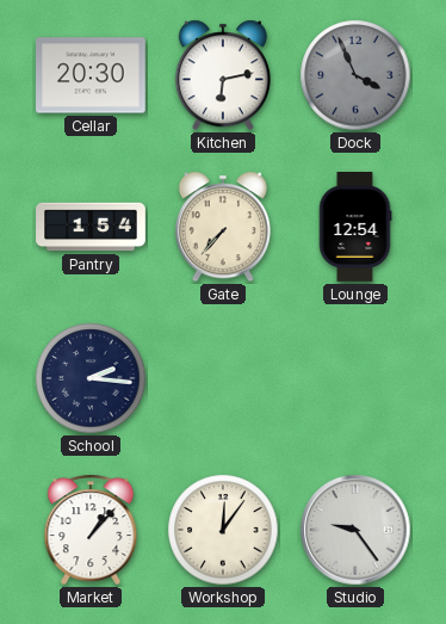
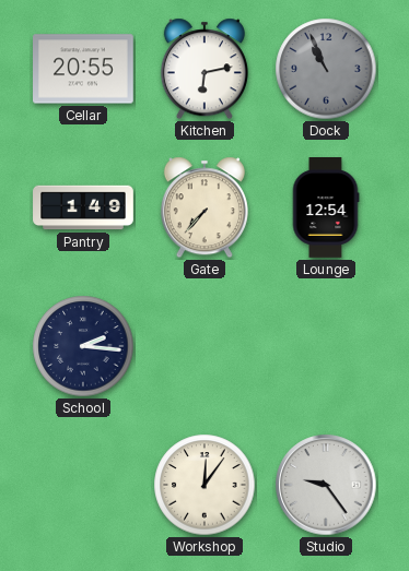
Cellar: 20:30 -> 20:55 (84, 69)
Dock: 3:56 -> 10:56 (326, 69)
Pantry: 1:54 -> 1:49 (83, 207)
Market: 1:07 -> none (91, 530)
